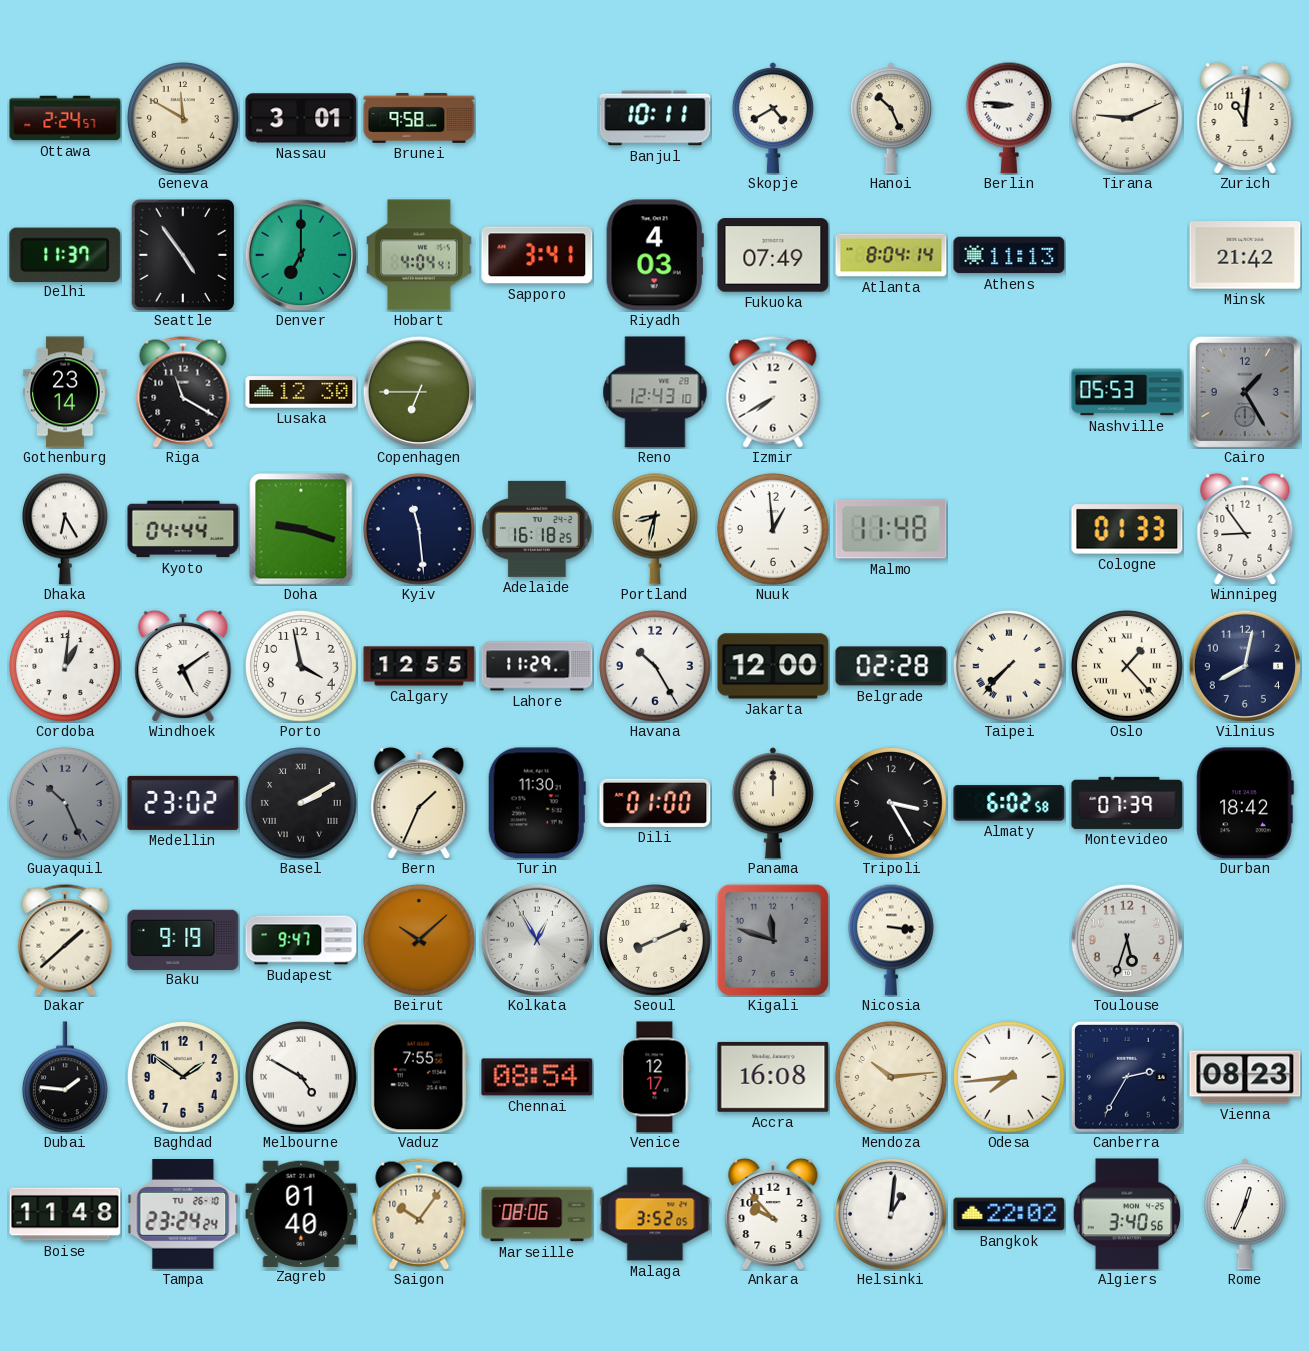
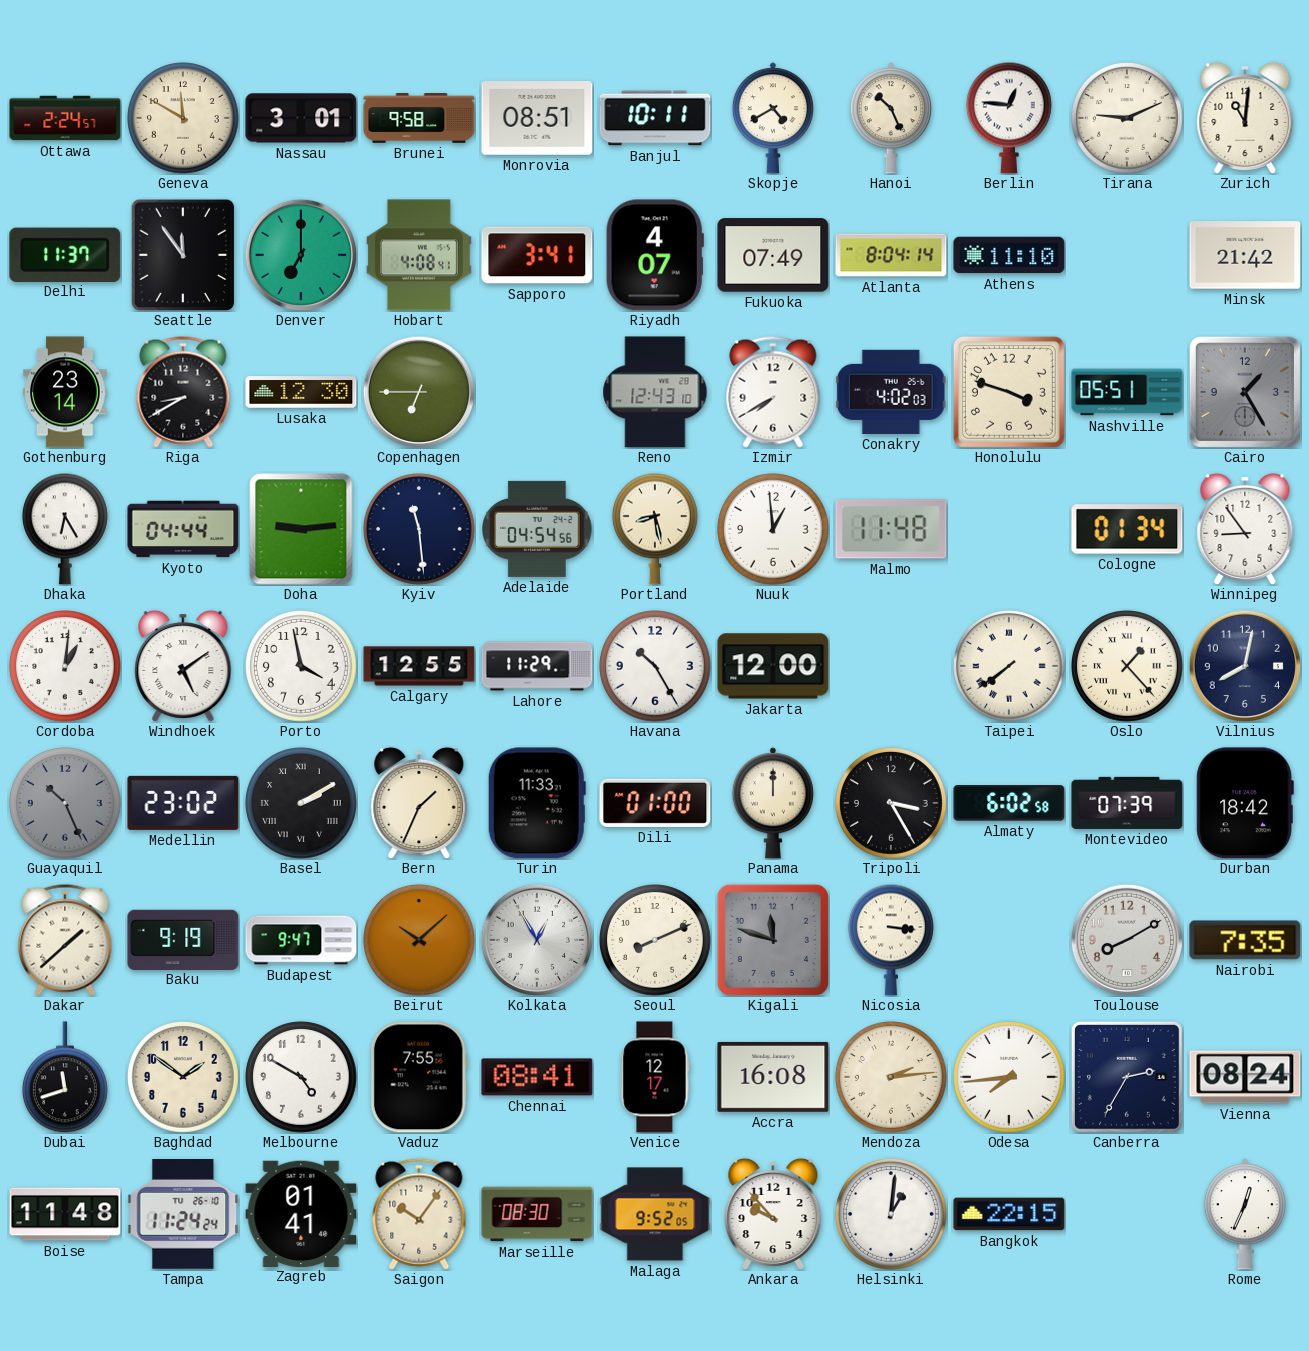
Monrovia: none -> 08:51 (537, 119)
Berlin: 8:46 -> 12:46 (1009, 118)
Seattle: 4:54 -> 11:54 (183, 255)
Hobart: 4:04 -> 4:08 (419, 255)
Riyadh: 4:03 -> 4:07 (655, 255)
Athens: 11:13 -> 11:10 (1009, 255)
Riga: 11:20 -> 8:40 (183, 392)
Conakry: none -> 4:02 (891, 392)
Honolulu: none -> 3:48 (1009, 392)
Nashville: 05:53 -> 05:51 (1127, 392)
Doha: 9:18 -> 9:14 (301, 529)
Adelaide: 16:18 -> 04:54 (537, 529)
Portland: 8:32 -> 8:28 (655, 529)
Cologne: 01:33 -> 01:34 (1127, 529)
Belgrade: 02:28 -> none (891, 666)
Taipei: 7:37 -> 7:39 (1010, 667)
Turin: 11:30 -> 11:33 (537, 803)
Toulouse: 5:33 -> 8:10 (1126, 939)
Nairobi: none -> 7:35 (1245, 940)
Dubai: 1:46 -> 11:42 (65, 1077)
Melbourne numerals: Roman -> Arabic (302, 1078)
Chennai: 08:54 -> 08:41 (537, 1077)
Mendoza: 10:14 -> 2:14 (892, 1078)
Vienna: 08:23 -> 08:24 (1245, 1077)
Tampa: 23:24 -> 11:24 (183, 1215)
Zagreb: 01:40 -> 01:41 (301, 1213)
Marseille: 08:06 -> 08:30 (537, 1214)
Malaga: 3:52 -> 9:52 (655, 1214)
Bangkok: 22:02 -> 22:15 (1009, 1214)
Algiers: 3:40 -> none (1127, 1214)
